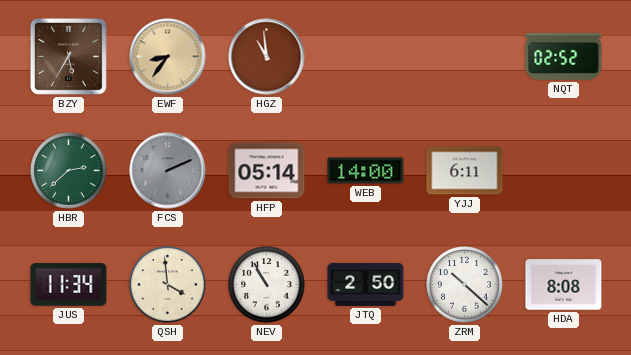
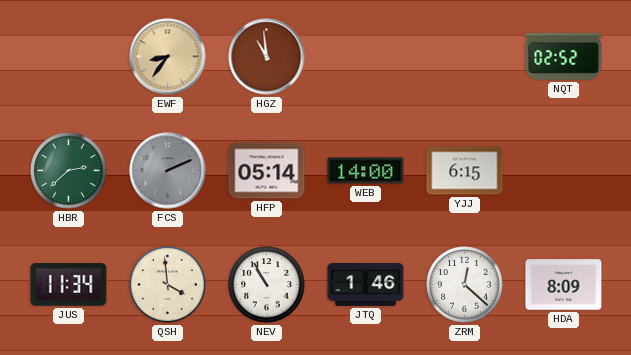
BZY: 5:35 -> none (68, 56)
YJJ: 6:11 -> 6:15 (465, 171)
JTQ: 2:50 -> 1:46 (366, 285)
ZRM: 10:22 -> 12:22 (465, 285)
HDA: 8:08 -> 8:09 (564, 285)
